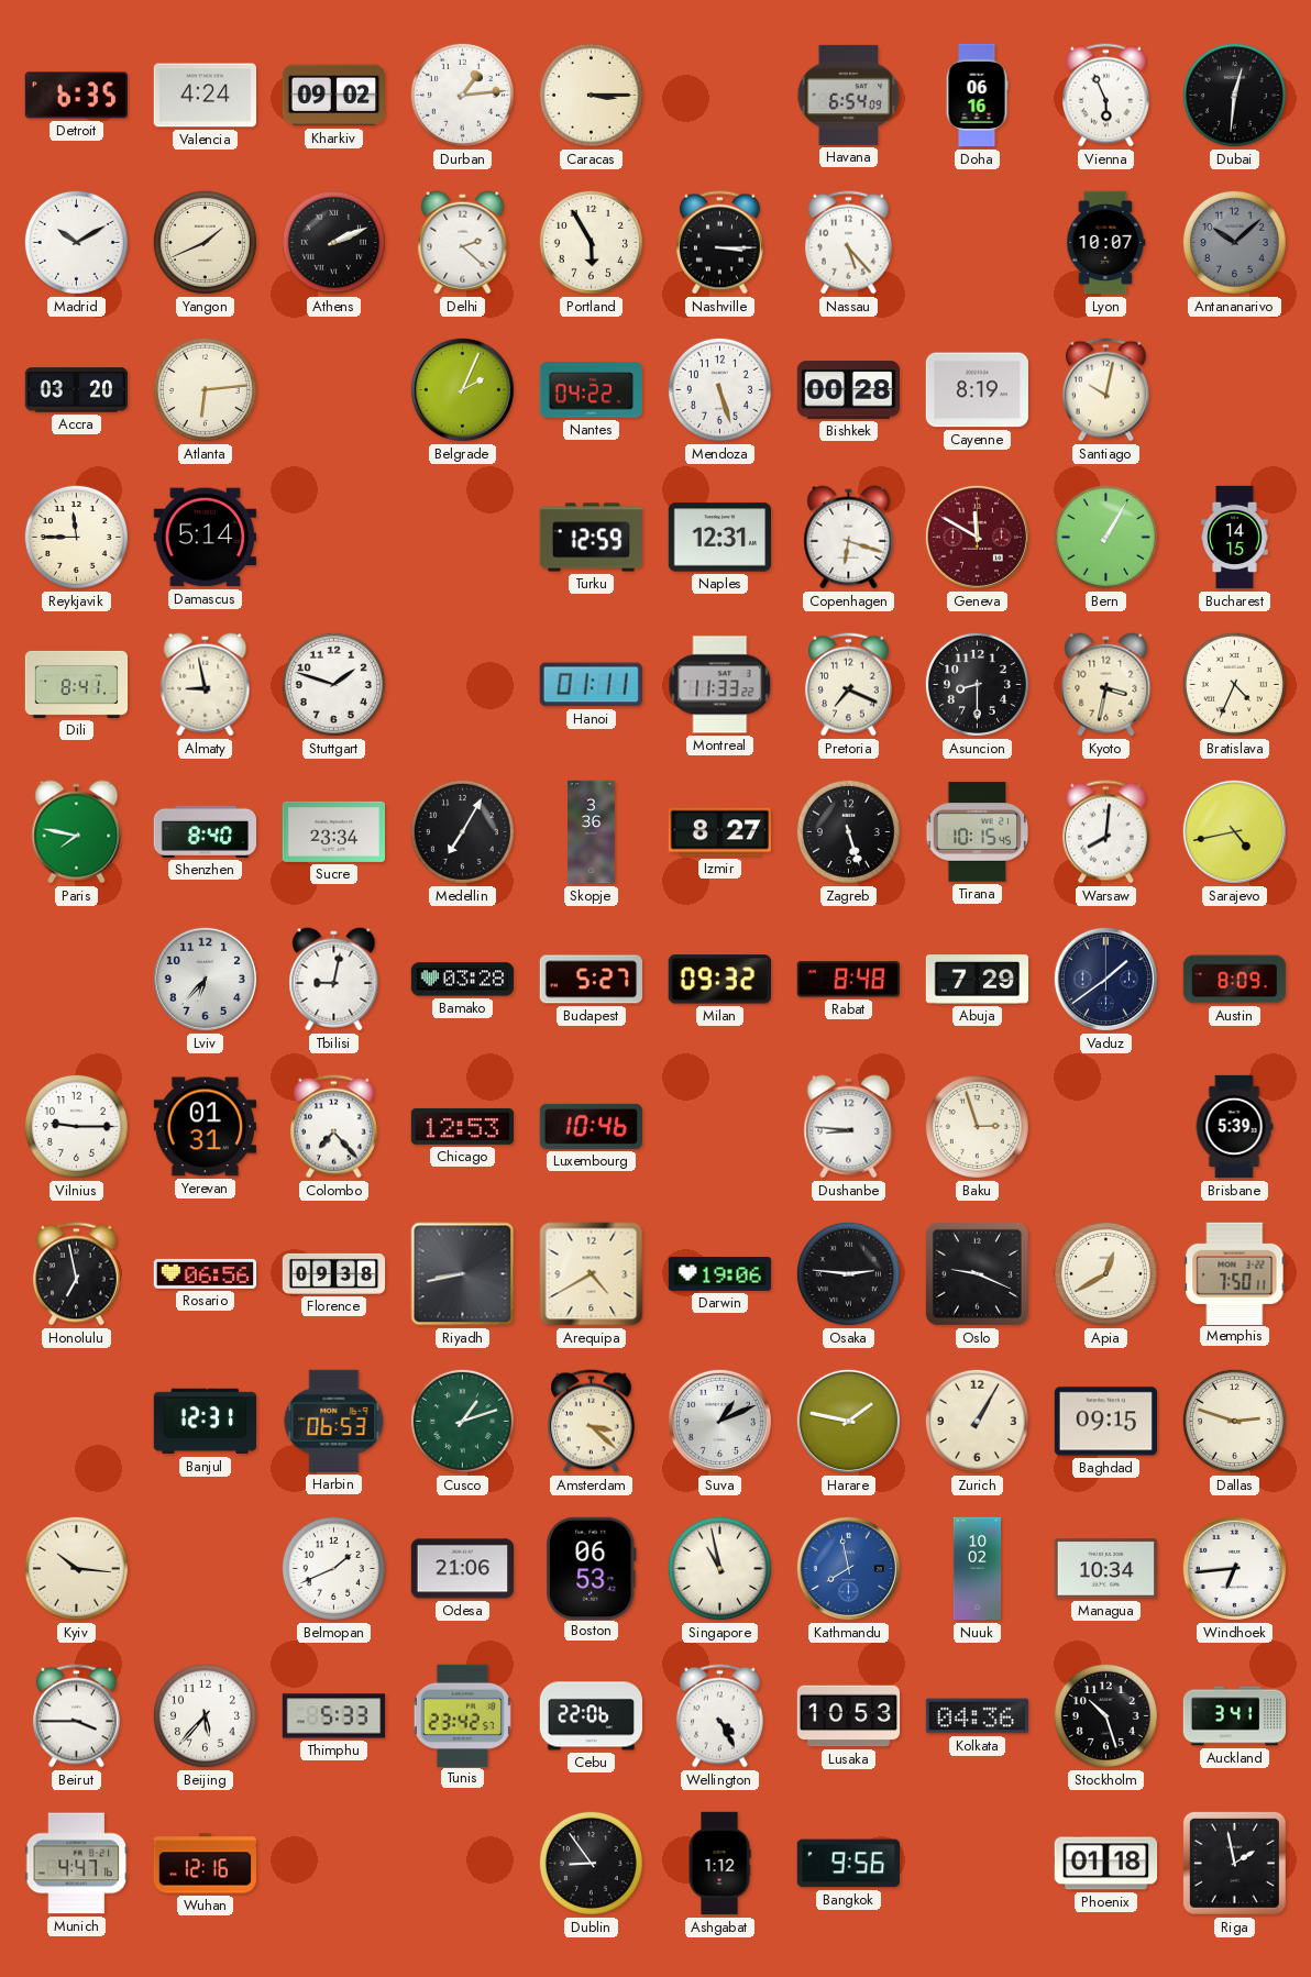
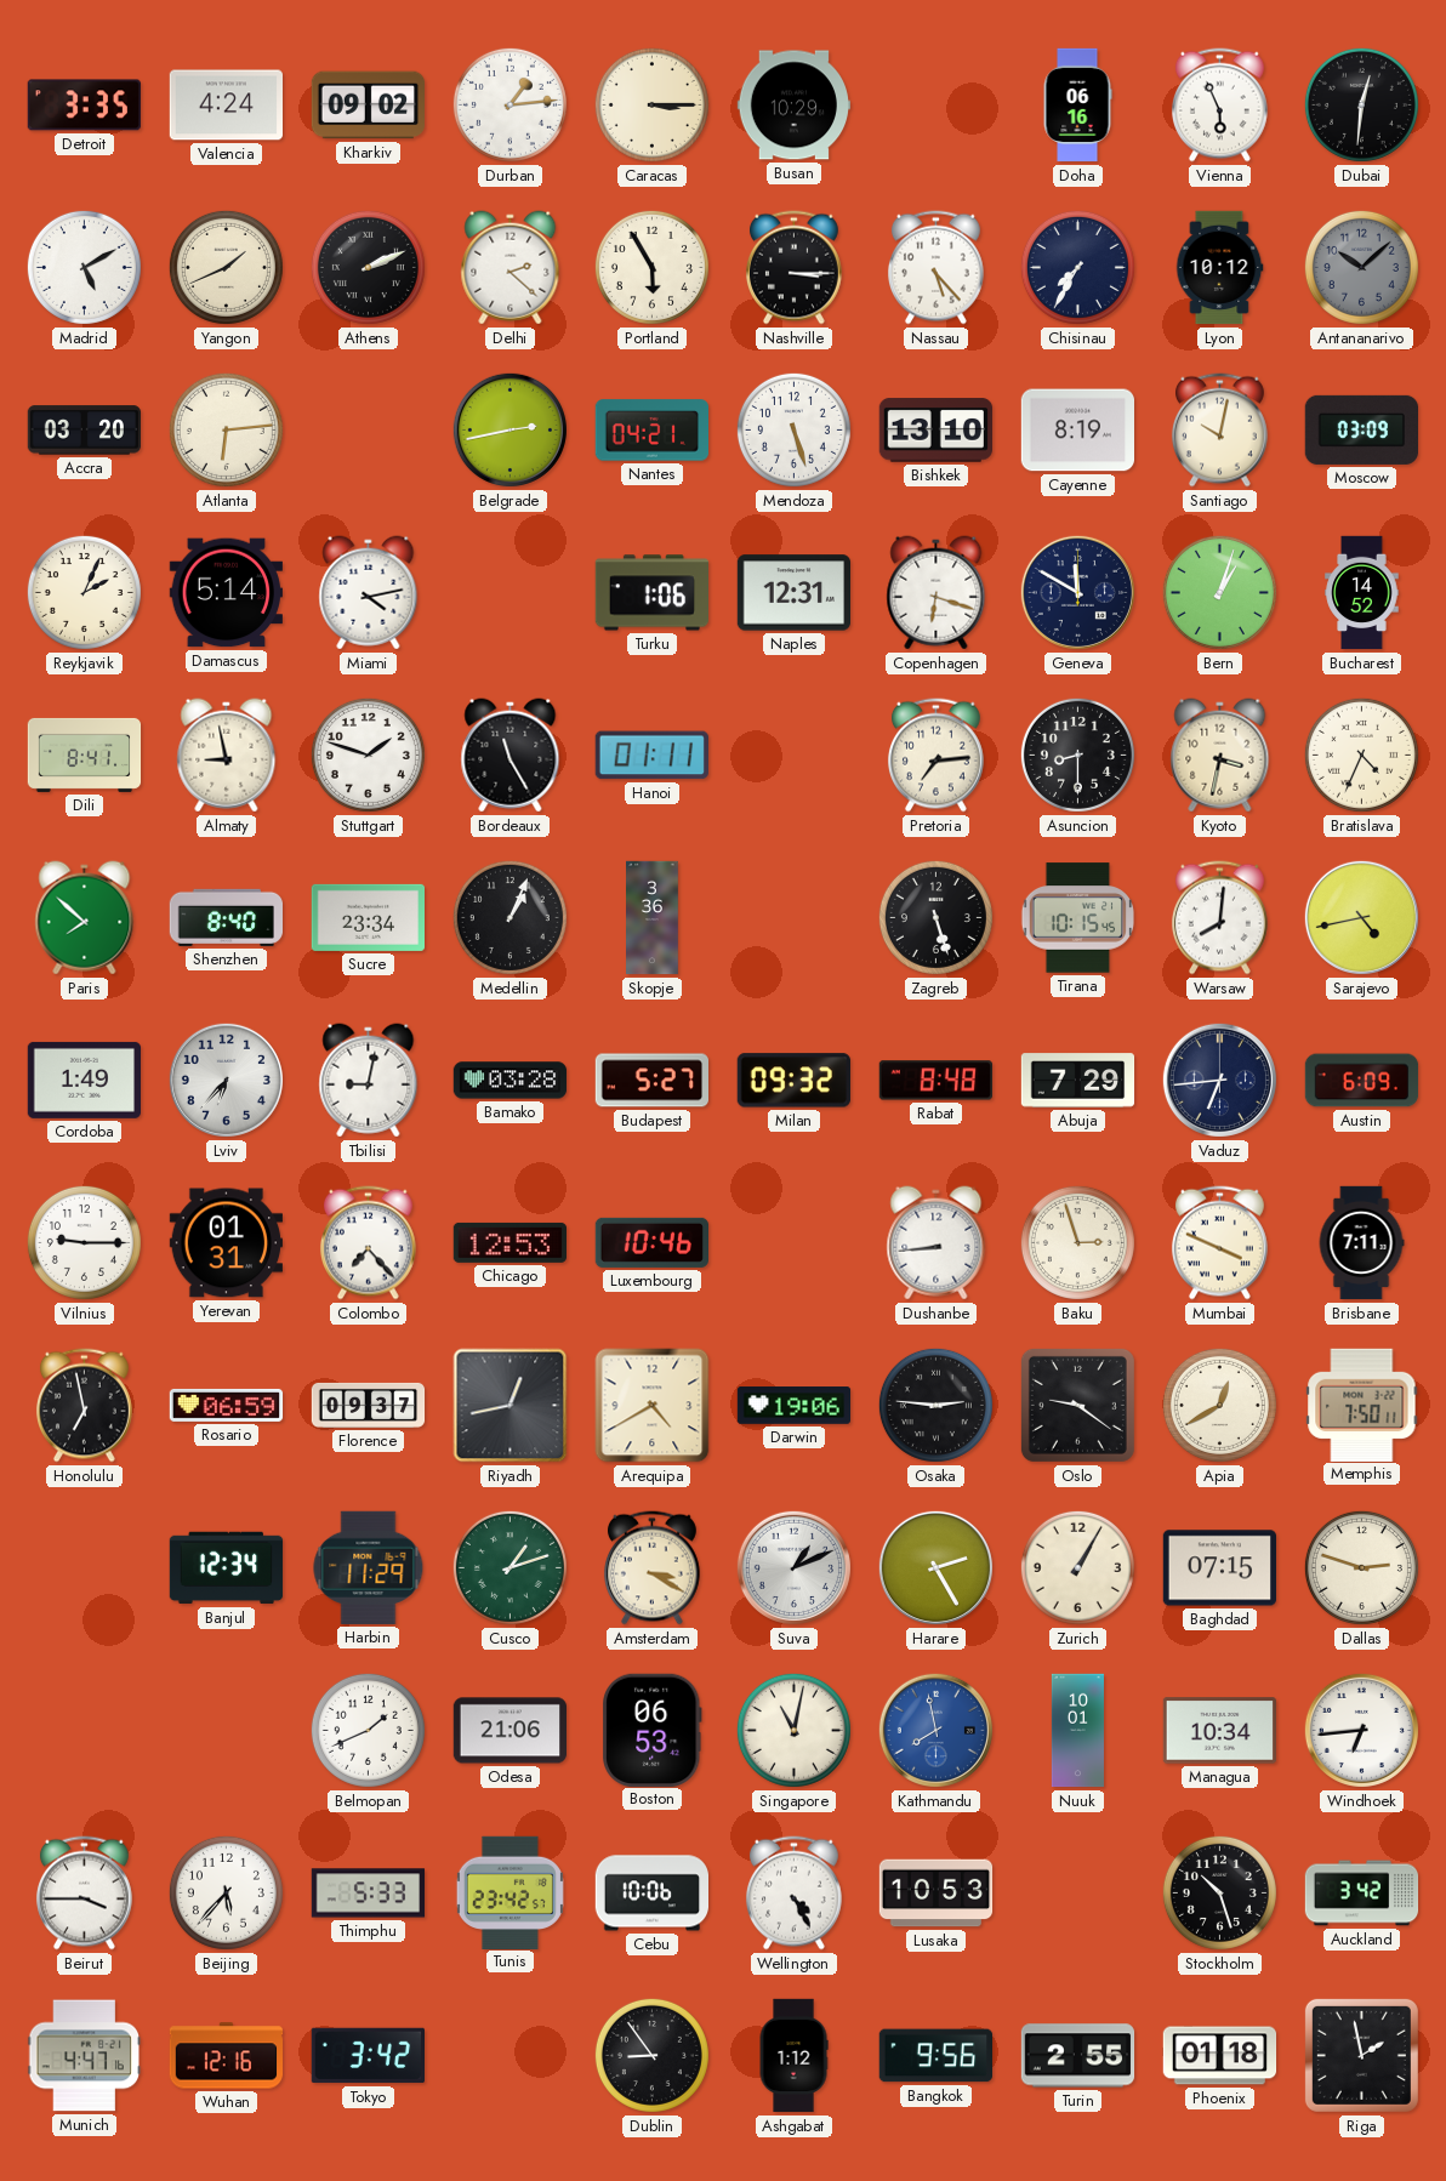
Detroit: 6:35 -> 3:35 (84, 106)
Busan: none -> 10:29 (793, 106)
Havana: 6:54 -> none (849, 95)
Madrid: 10:10 -> 5:10 (84, 267)
Chisinau: none -> 7:35 (1077, 267)
Lyon: 10:07 -> 10:12 (1219, 268)
Belgrade: 2:04 -> 2:43 (509, 429)
Nantes: 04:22 -> 04:21 (651, 431)
Bishkek: 00:28 -> 13:10 (935, 431)
Moscow: none -> 03:09 (1361, 429)
Reykjavik: 11:45 -> 2:04 (84, 592)
Miami: none -> 4:13 (369, 593)
Turku: 12:59 -> 1:06 (651, 593)
Geneva dial: burgundy -> navy (1077, 592)
Bern: 1:05 -> 1:03 (1219, 592)
Bucharest: 14:15 -> 14:52 (1362, 593)
Bordeaux: none -> 11:25 (511, 756)
Montreal: 11:33 -> none (720, 685)
Pretoria: 7:19 -> 7:14 (935, 756)
Paris: 7:47 -> 7:52 (85, 918)
Medellin: 7:05 -> 1:04 (509, 917)
Izmir: 8:27 -> none (720, 832)
Cordoba: none -> 1:49 (84, 1080)
Vaduz: 1:39 -> 6:44 (1219, 1080)
Austin: 8:09 -> 6:09 (1362, 1081)
Dushanbe: 8:46 -> 8:44 (937, 1243)
Mumbai: none -> 3:49 (1219, 1243)
Brisbane: 5:39 -> 7:11 (1361, 1243)
Rosario: 06:56 -> 06:59 (227, 1405)
Florence: 09:38 -> 09:37 (369, 1405)
Riyadh: 8:43 -> 12:43 (511, 1406)
Oslo: 9:19 -> 9:21 (1077, 1405)
Banjul: 12:31 -> 12:34 (227, 1568)
Harbin: 06:53 -> 11:29 (369, 1567)
Amsterdam: 3:22 -> 3:20 (651, 1568)
Harare: 1:47 -> 2:25 (935, 1567)
Baghdad: 09:15 -> 07:15 (1219, 1568)
Kyiv: 10:16 -> none (76, 1568)
Singapore: 10:58 -> 11:02 (793, 1730)
Nuuk: 10:02 -> 10:01 (1077, 1731)
Cebu: 22:06 -> 10:06 (651, 1894)
Kolkata: 04:36 -> none (977, 1716)
Auckland: 3:41 -> 3:42 (1362, 1894)
Tokyo: none -> 3:42 (368, 2056)
Turin: none -> 2:55 (1078, 2056)
